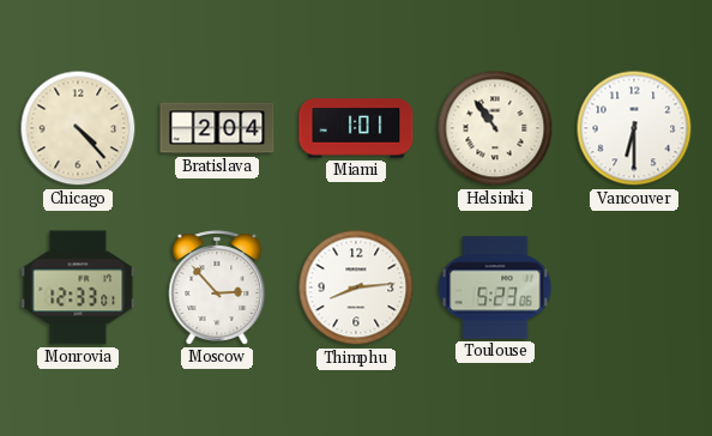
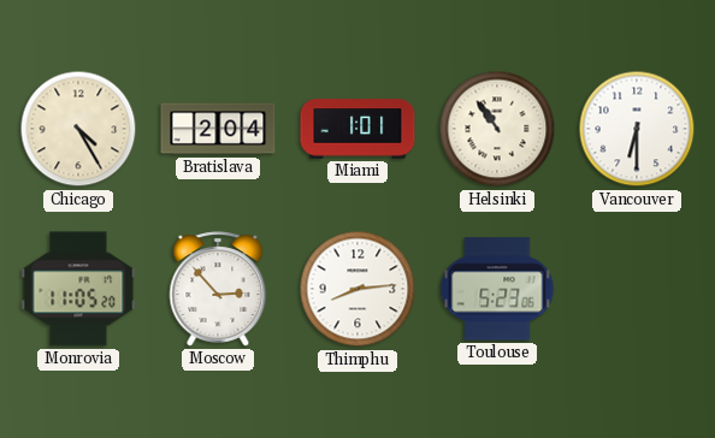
Chicago: 4:23 -> 4:25 (78, 129)
Monrovia: 12:33 -> 11:05 (78, 289)
